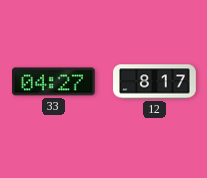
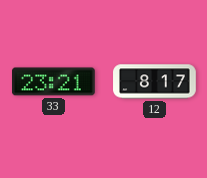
33: 04:27 -> 23:21 (54, 82)
